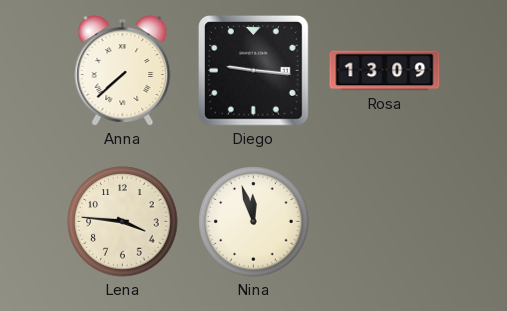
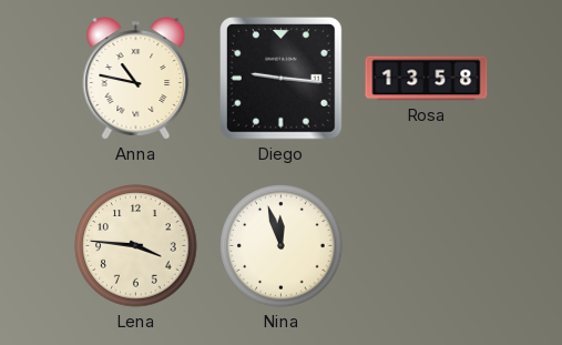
Anna: 7:38 -> 10:47 (136, 79)
Rosa: 13:09 -> 13:58 (427, 79)
